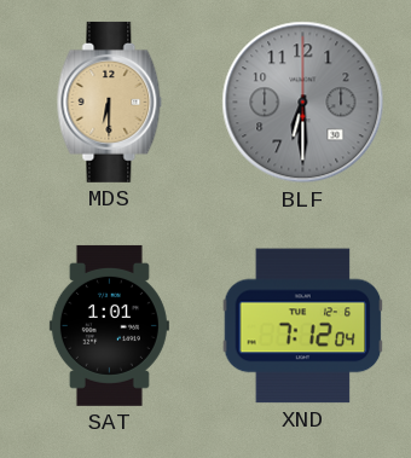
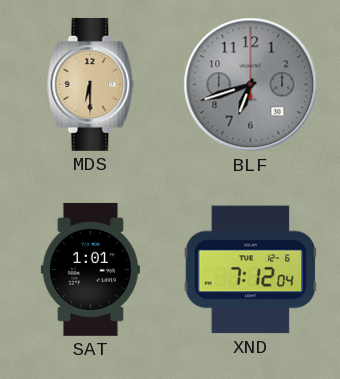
BLF: 6:30 -> 6:42 (251, 85)
